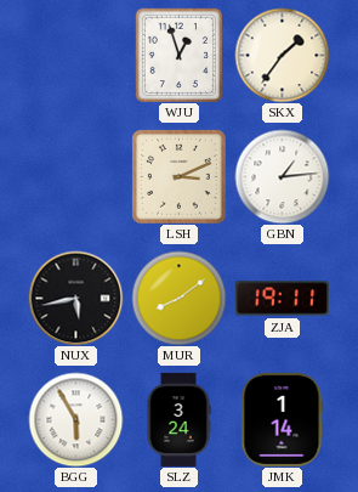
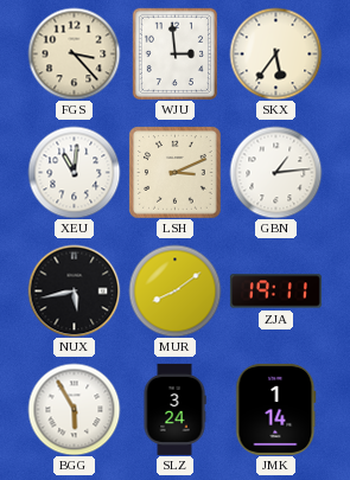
FGS: none -> 3:23 (74, 53)
WJU: 12:57 -> 2:59 (174, 53)
SKX: 1:36 -> 5:36 (275, 53)
XEU: none -> 11:01 (74, 172)
